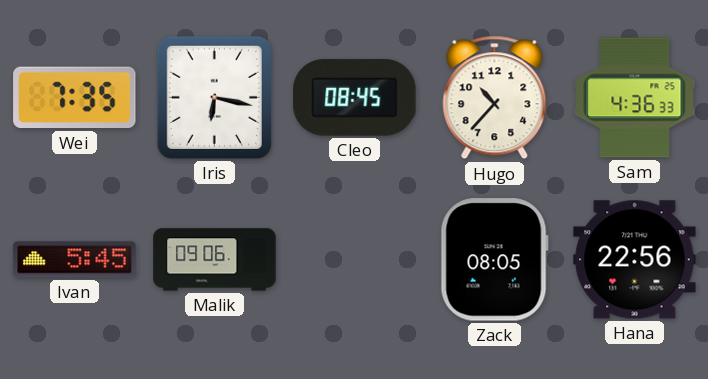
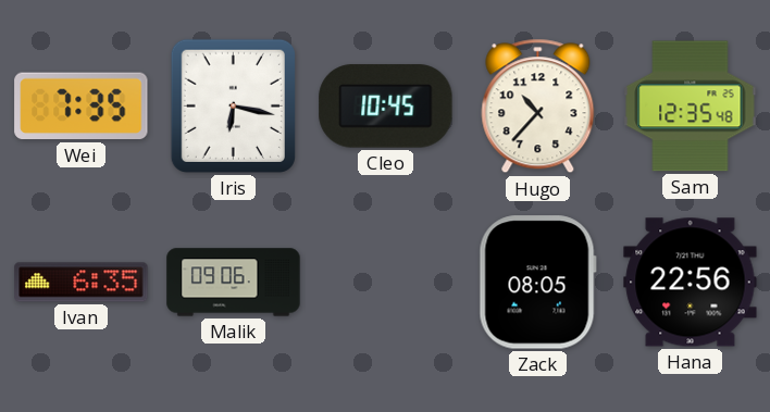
Cleo: 08:45 -> 10:45 (386, 107)
Sam: 4:36 -> 12:35 (691, 107)
Ivan: 5:45 -> 6:35 (82, 283)
